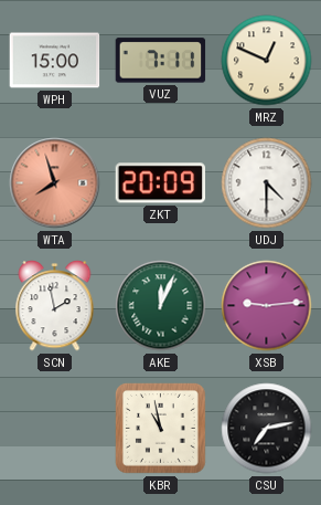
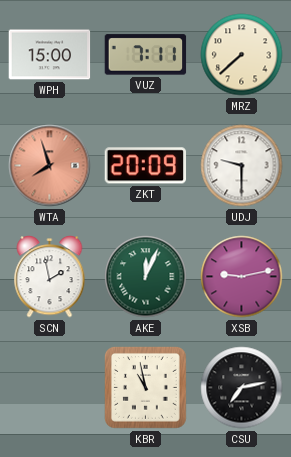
MRZ: 12:49 -> 7:38 (242, 55)
UDJ: 4:30 -> 9:30 (242, 166)
XSB: 9:14 -> 9:13 (242, 277)
